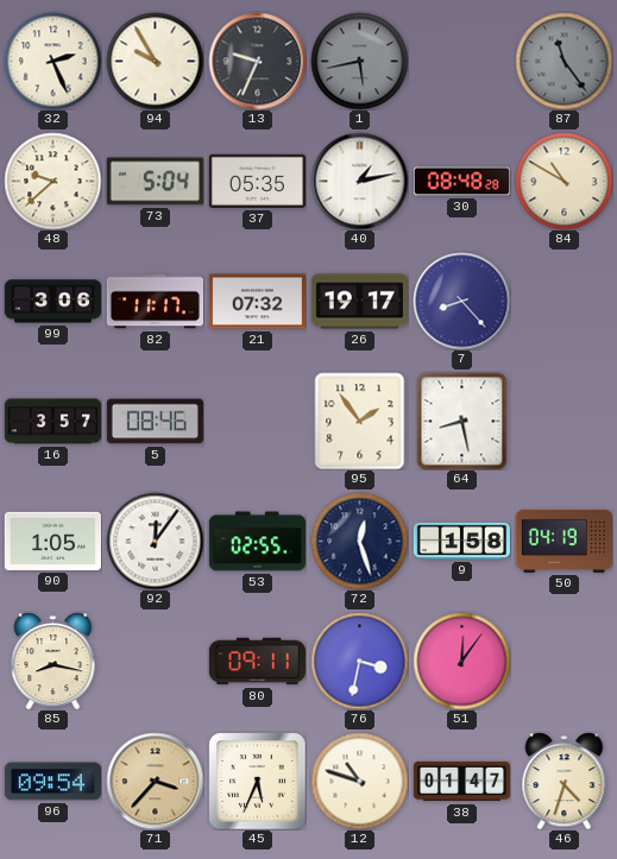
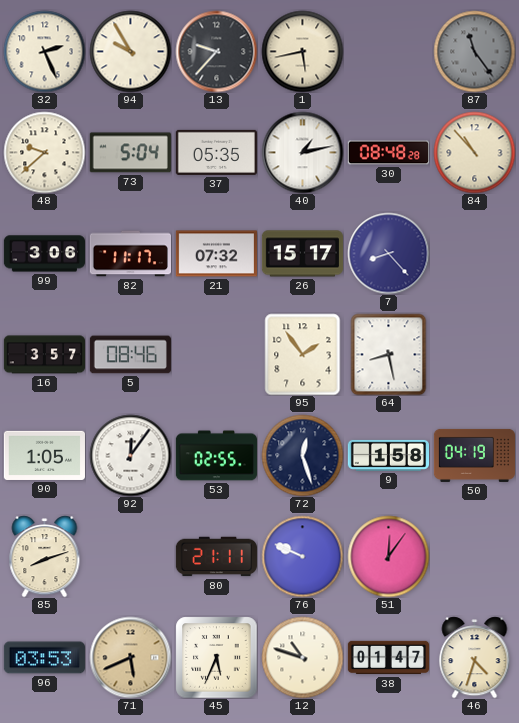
13: 9:34 -> 9:37 (216, 51)
1 dial: grey -> cream (302, 51)
84: 10:50 -> 10:53 (474, 152)
26: 19:17 -> 15:17 (302, 254)
85: 8:17 -> 8:12 (45, 556)
80: 09:11 -> 21:11 (216, 557)
76: 3:32 -> 9:49 (302, 556)
96: 09:54 -> 03:53 (44, 658)
71: 3:37 -> 5:41 (130, 657)
